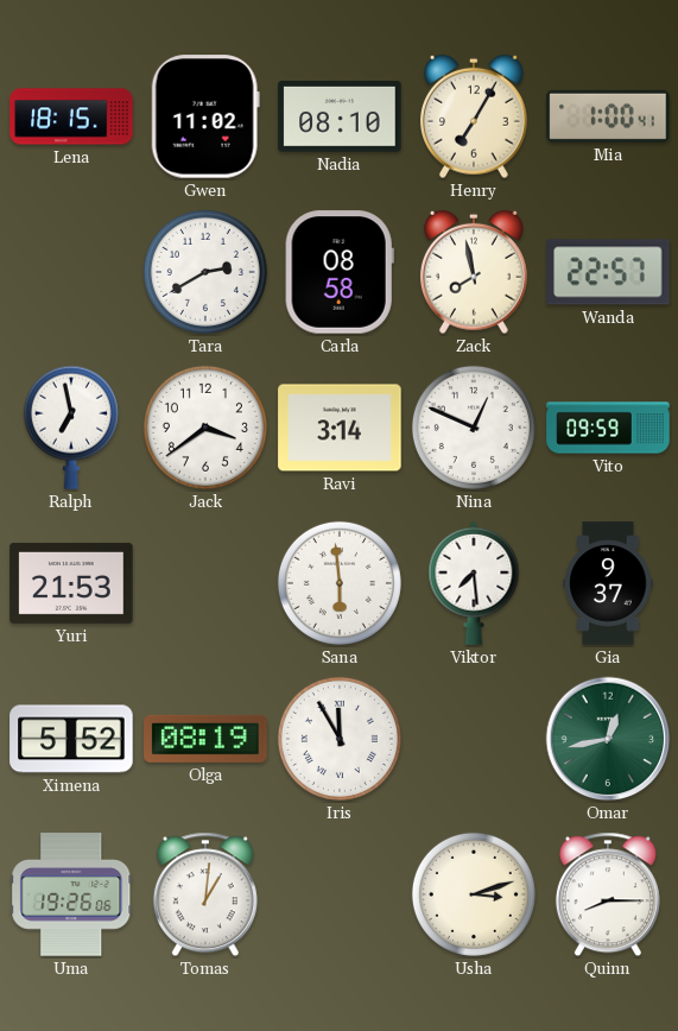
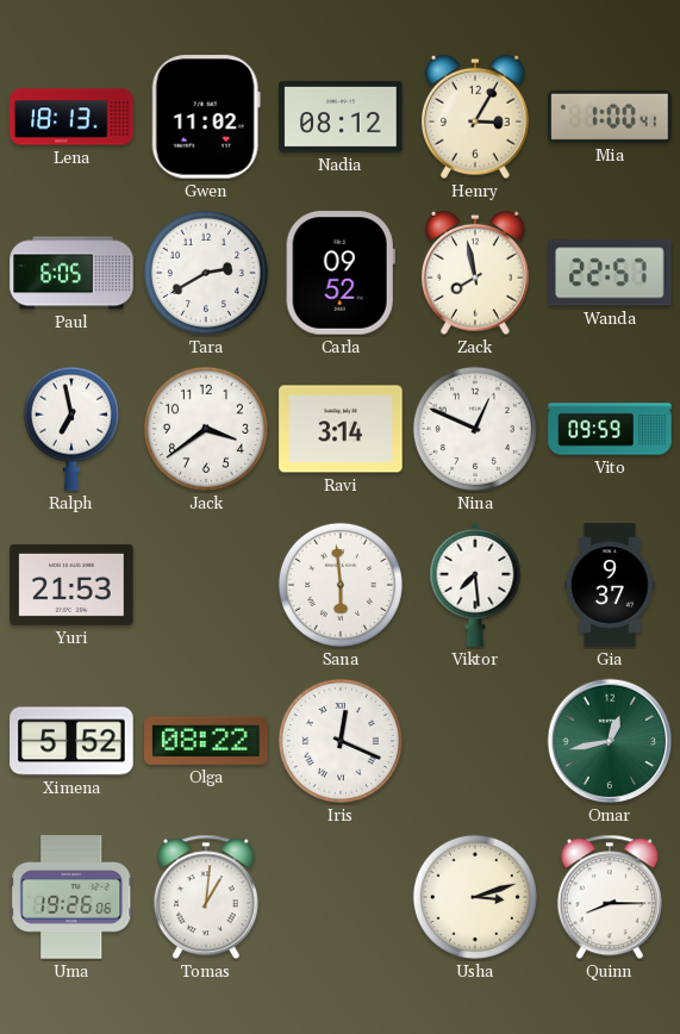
Lena: 18:15 -> 18:13 (71, 117)
Nadia: 08:10 -> 08:12 (341, 118)
Henry: 7:05 -> 3:05 (475, 117)
Paul: none -> 6:05 (71, 273)
Carla: 08:58 -> 09:52 (341, 273)
Olga: 08:19 -> 08:22 (206, 741)
Iris: 11:55 -> 12:19 (341, 741)
